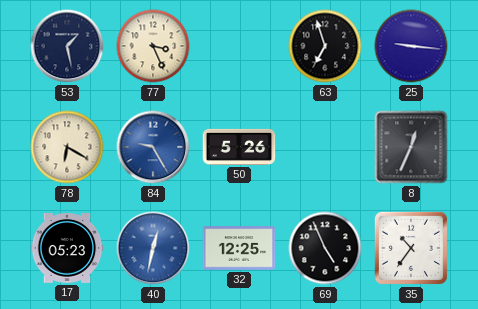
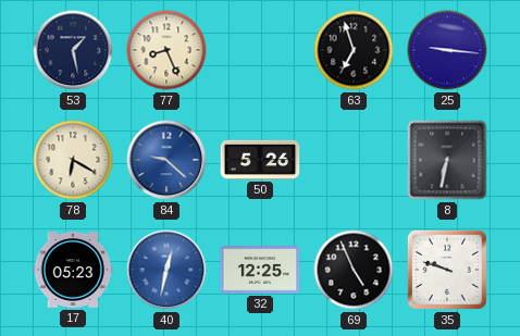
77: 3:26 -> 8:26 (166, 50)
84: 9:25 -> 9:22 (166, 160)
8: 12:34 -> 6:32 (447, 160)
35: 10:36 -> 9:48 (447, 270)
